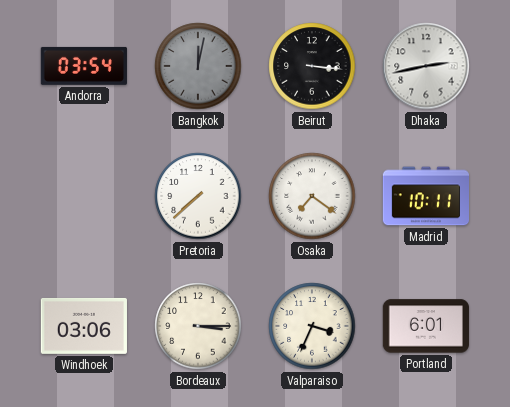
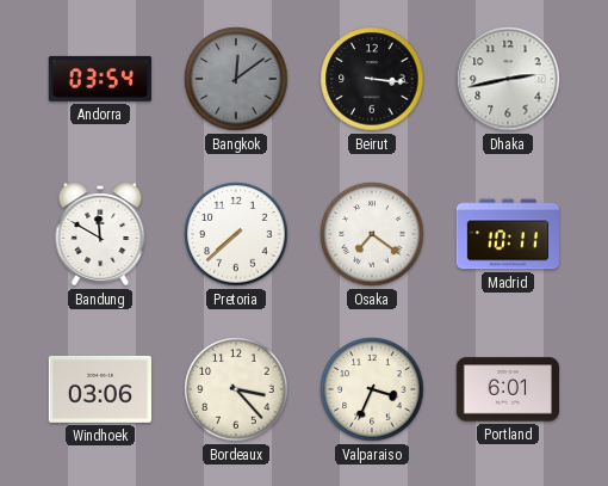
Bangkok: 12:02 -> 12:09 (236, 79)
Bandung: none -> 11:50 (100, 234)
Bordeaux: 3:15 -> 3:23 (236, 389)
